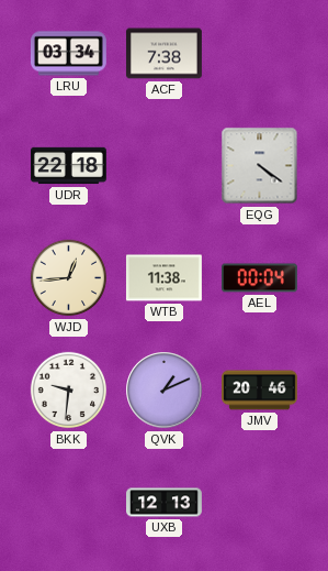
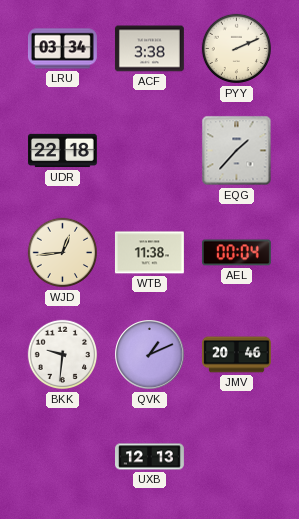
ACF: 7:38 -> 3:38 (149, 49)
PYY: none -> 2:11 (236, 49)
EQG: 4:21 -> 1:37 (237, 151)
